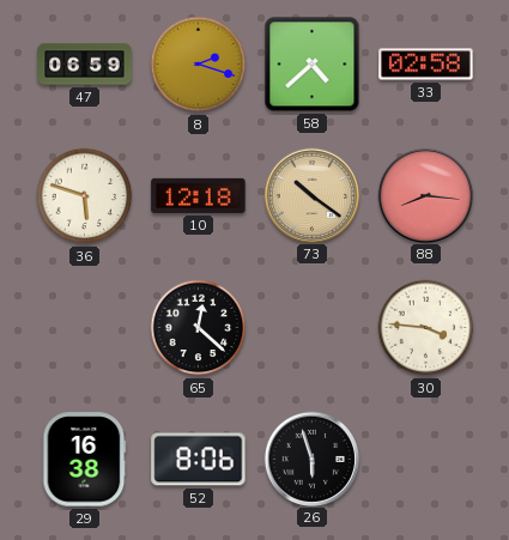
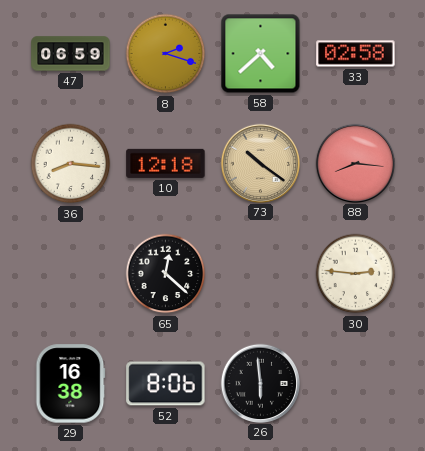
36: 5:48 -> 8:16 (71, 164)
30: 3:46 -> 2:46 (356, 274)
26: 5:57 -> 5:59 (260, 383)
